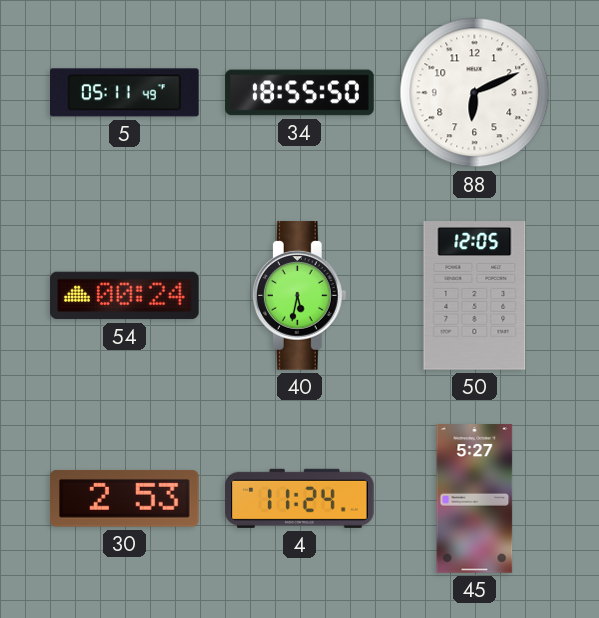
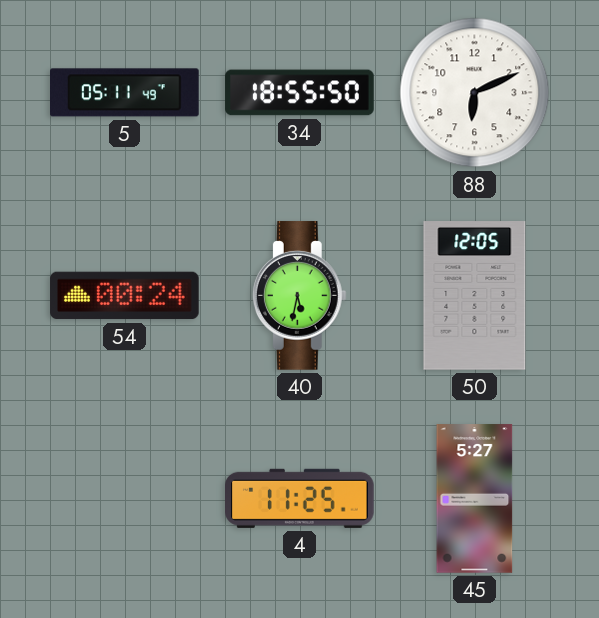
30: 2:53 -> none (124, 499)
4: 11:24 -> 11:25 (300, 498)
